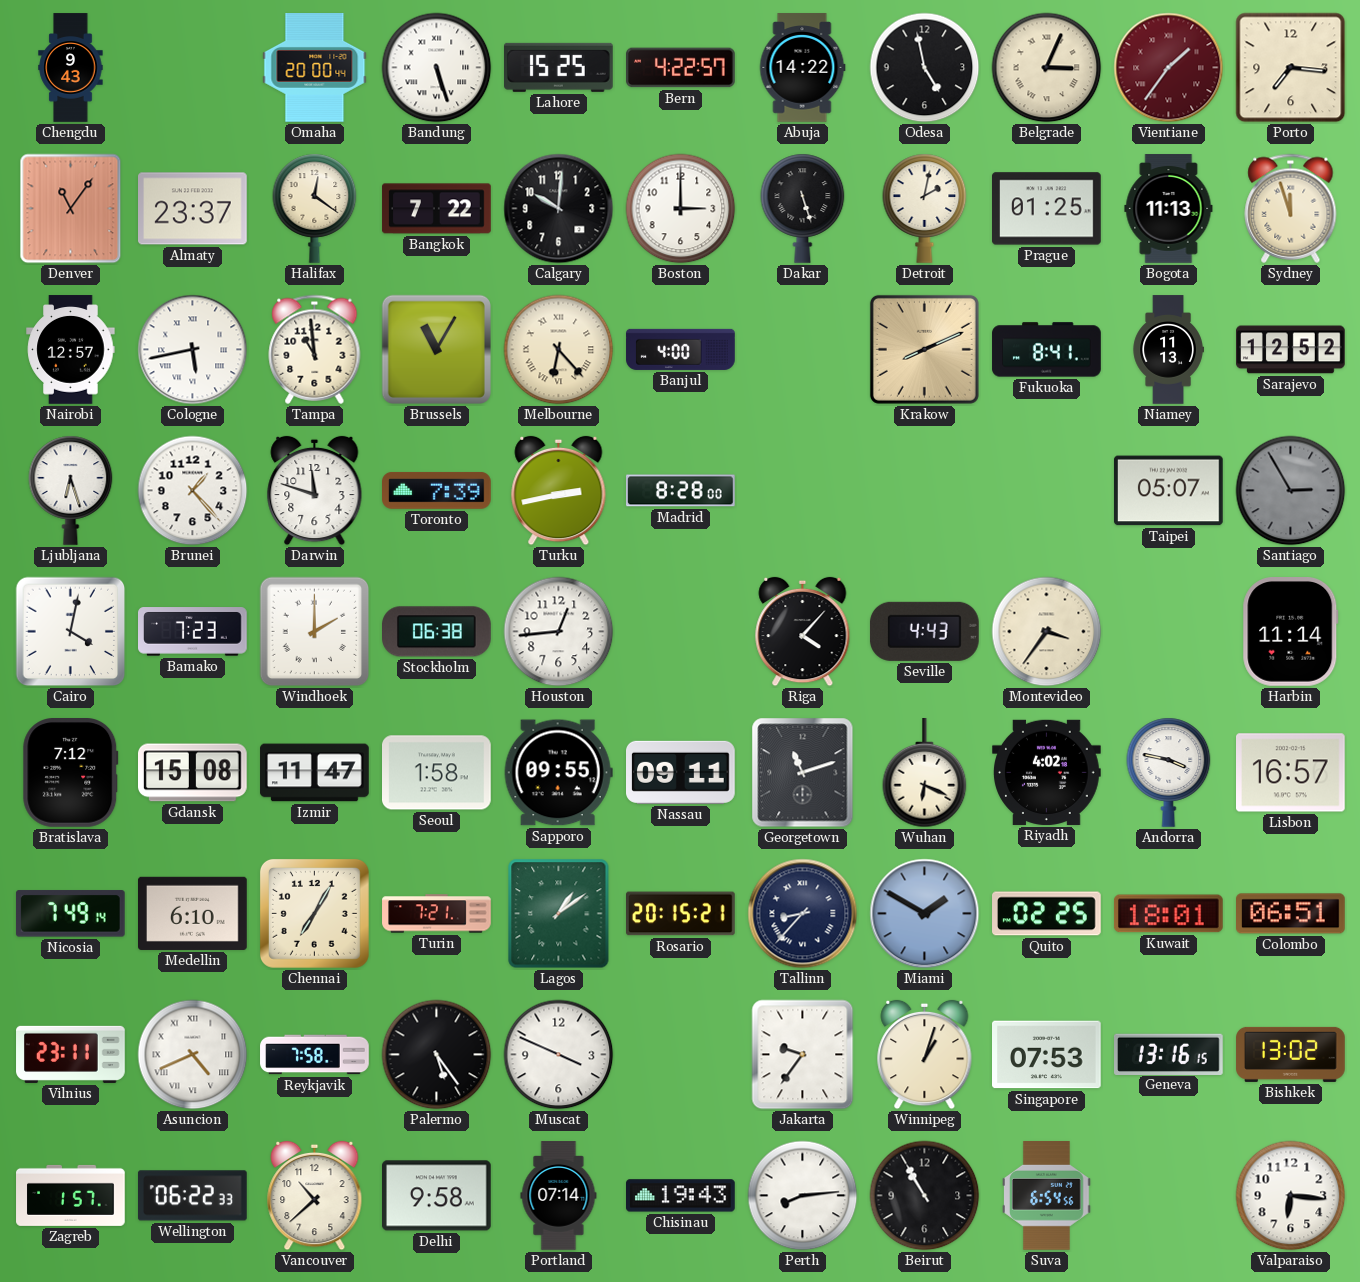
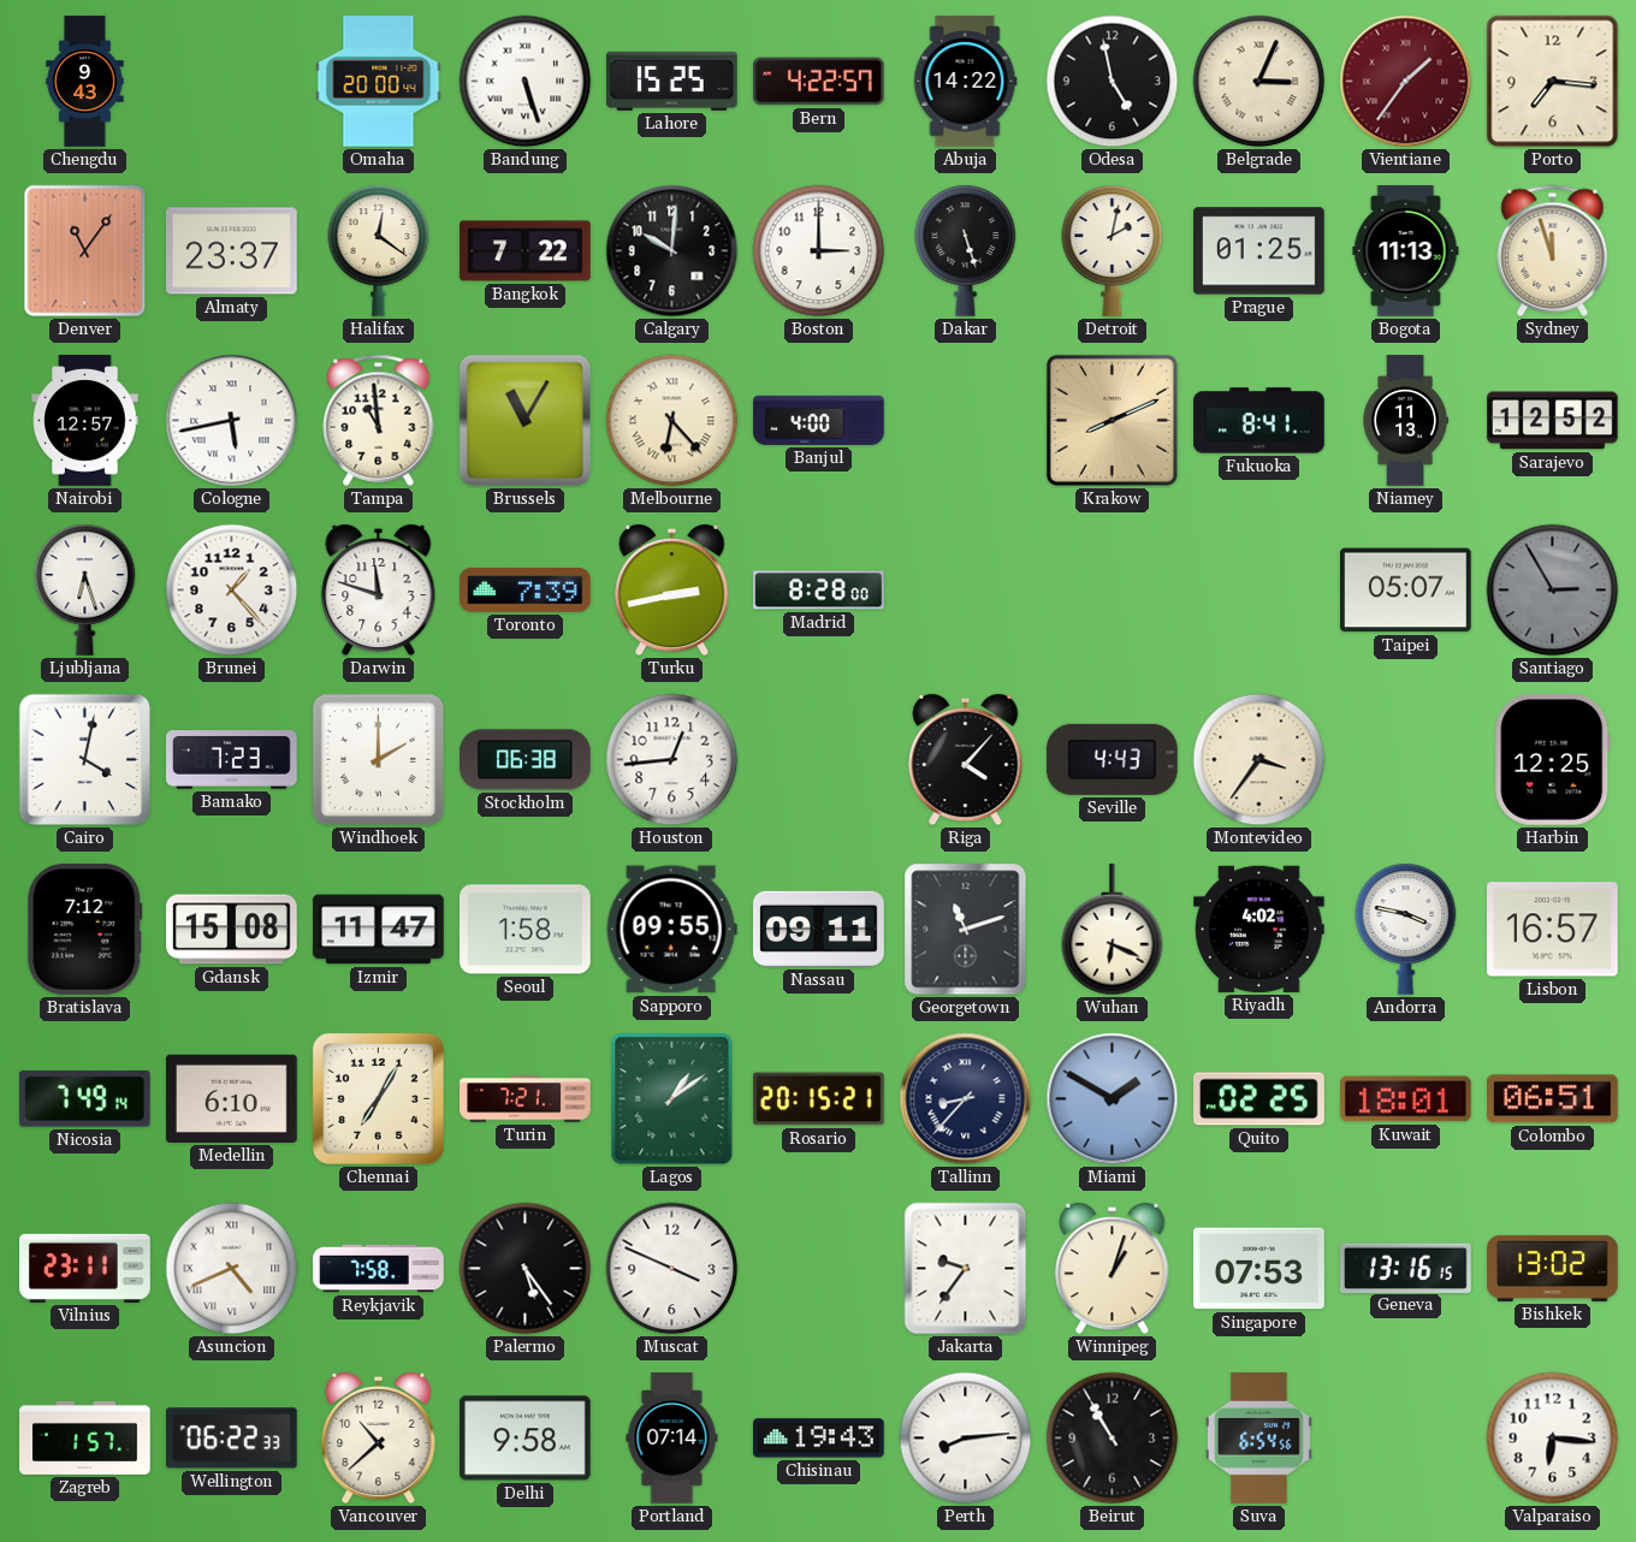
Harbin: 11:14 -> 12:25 (1553, 760)
